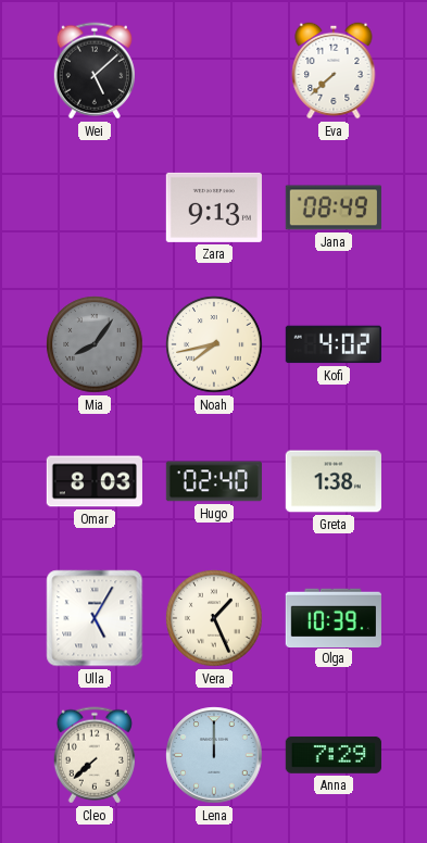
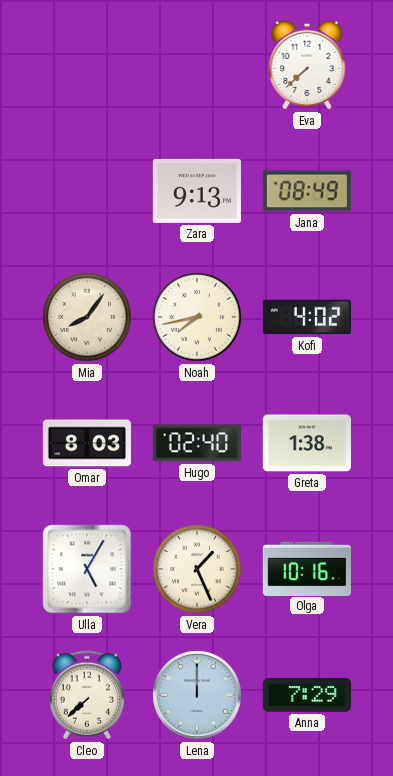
Wei: 5:08 -> none (93, 71)
Mia dial: grey -> cream (87, 317)
Olga: 10:39 -> 10:16 (307, 568)
